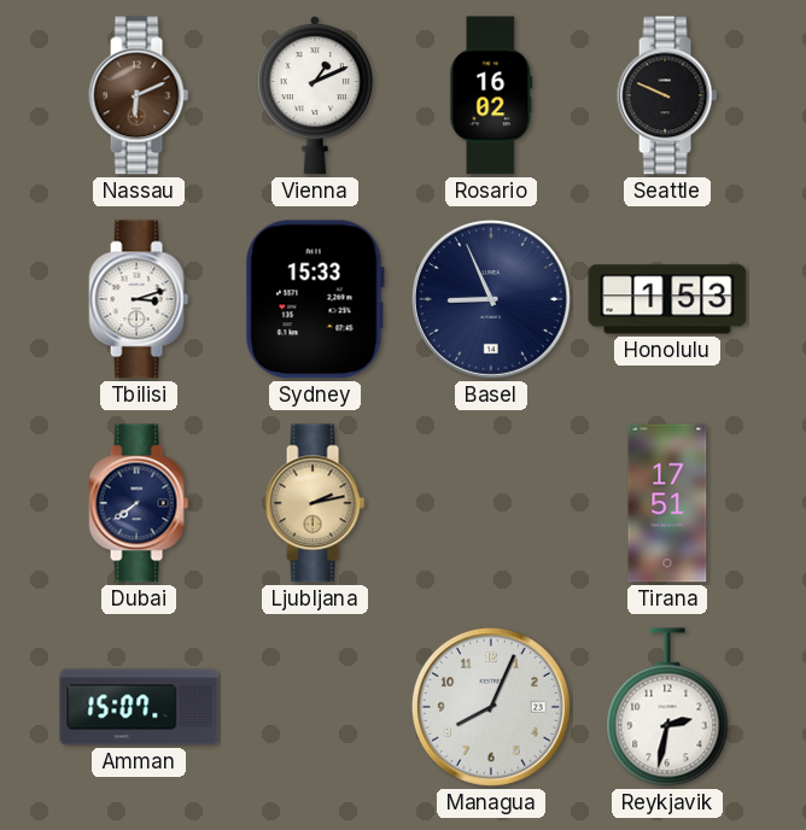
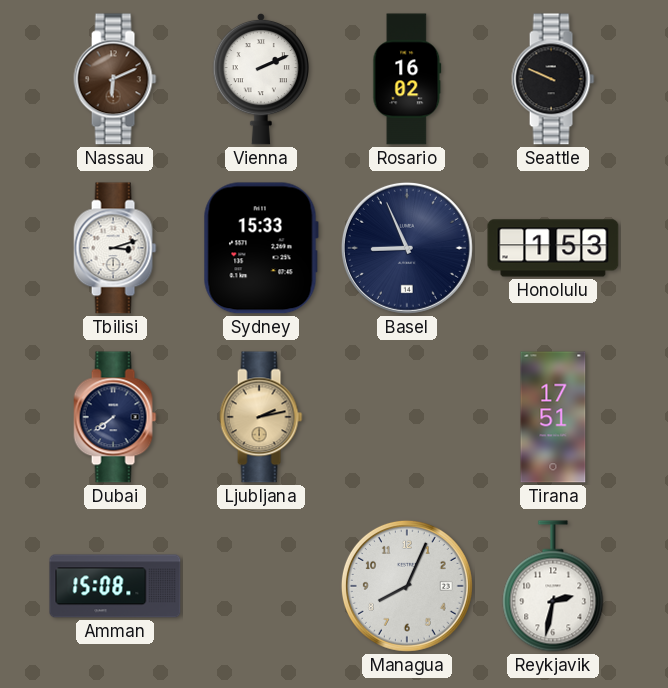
Vienna: 1:11 -> 2:11 (260, 79)
Amman: 15:07 -> 15:08 (115, 586)
